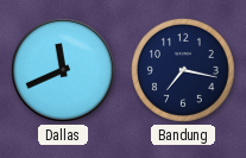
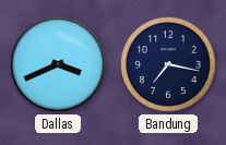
Dallas: 11:41 -> 3:41 (59, 65)
